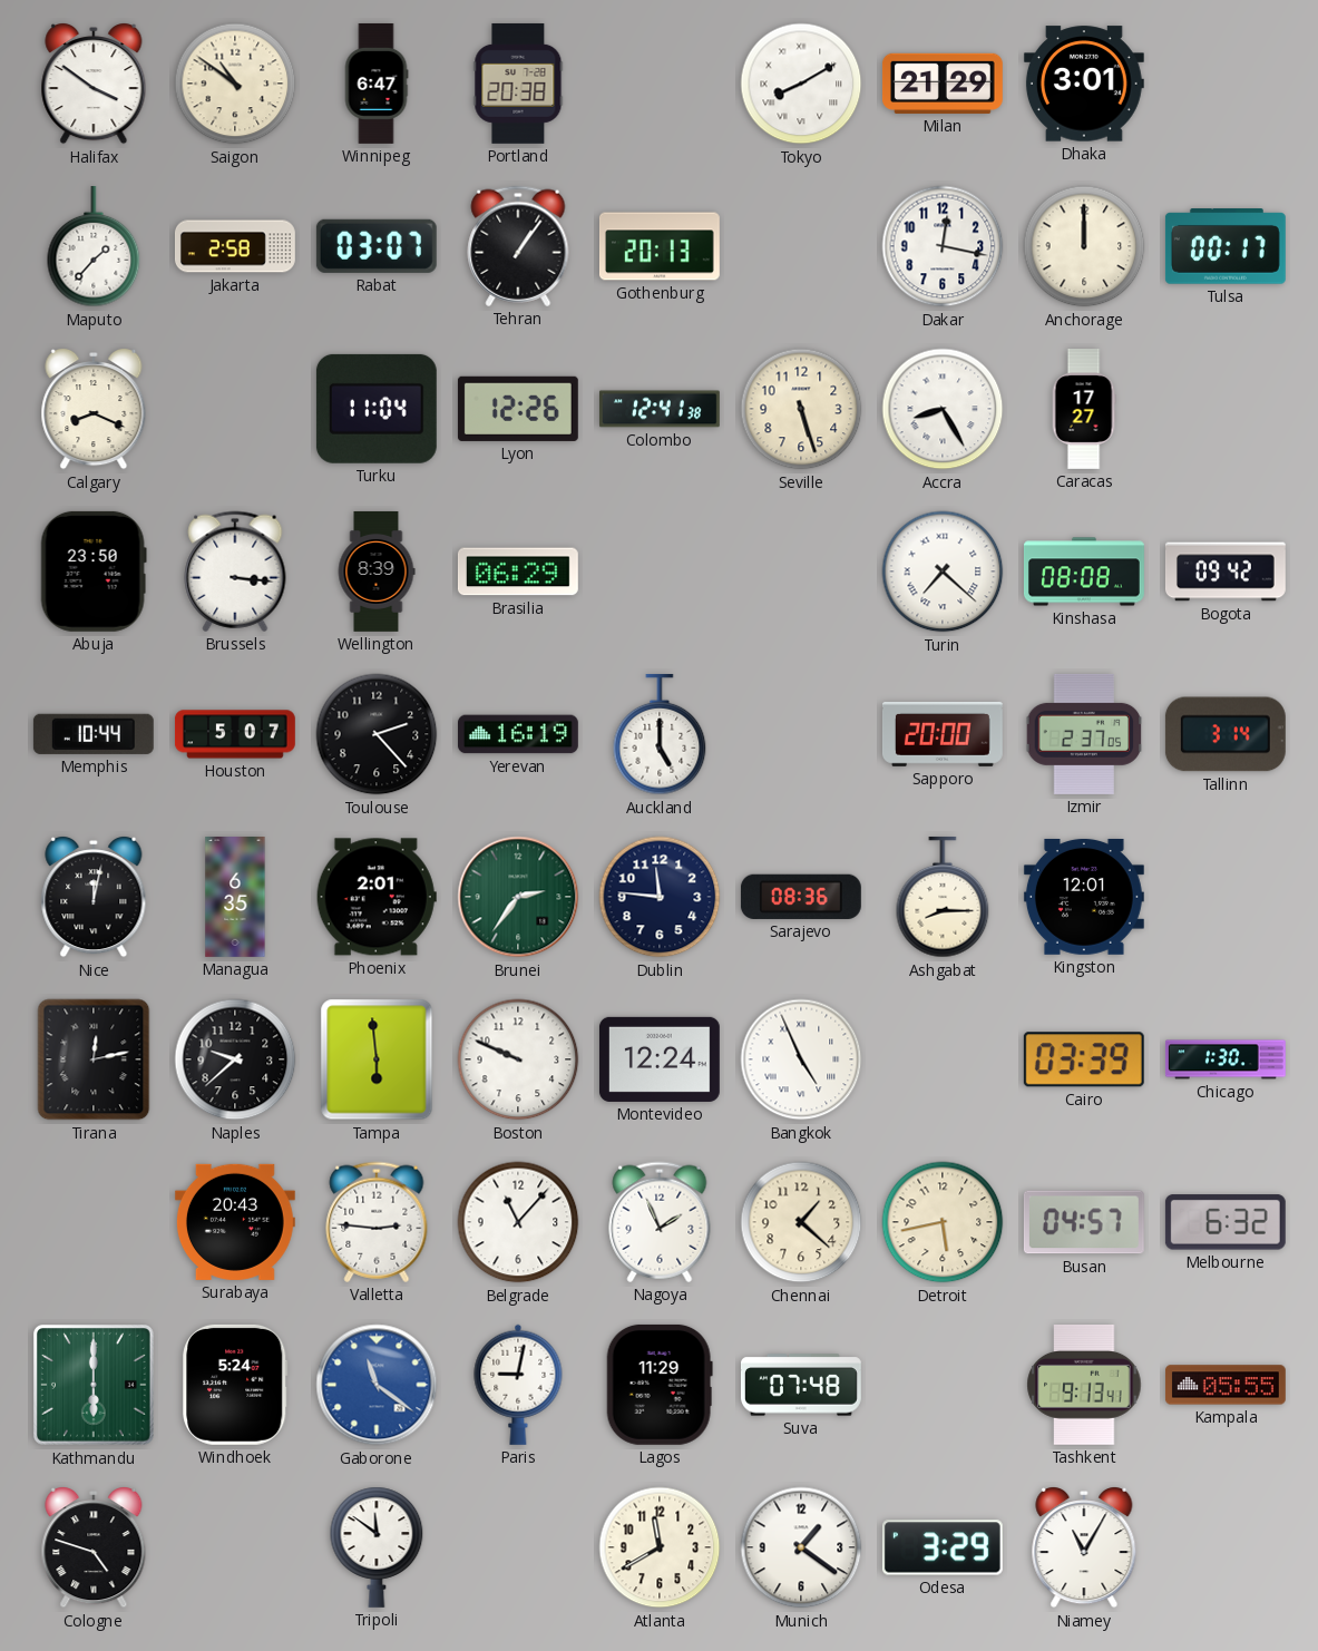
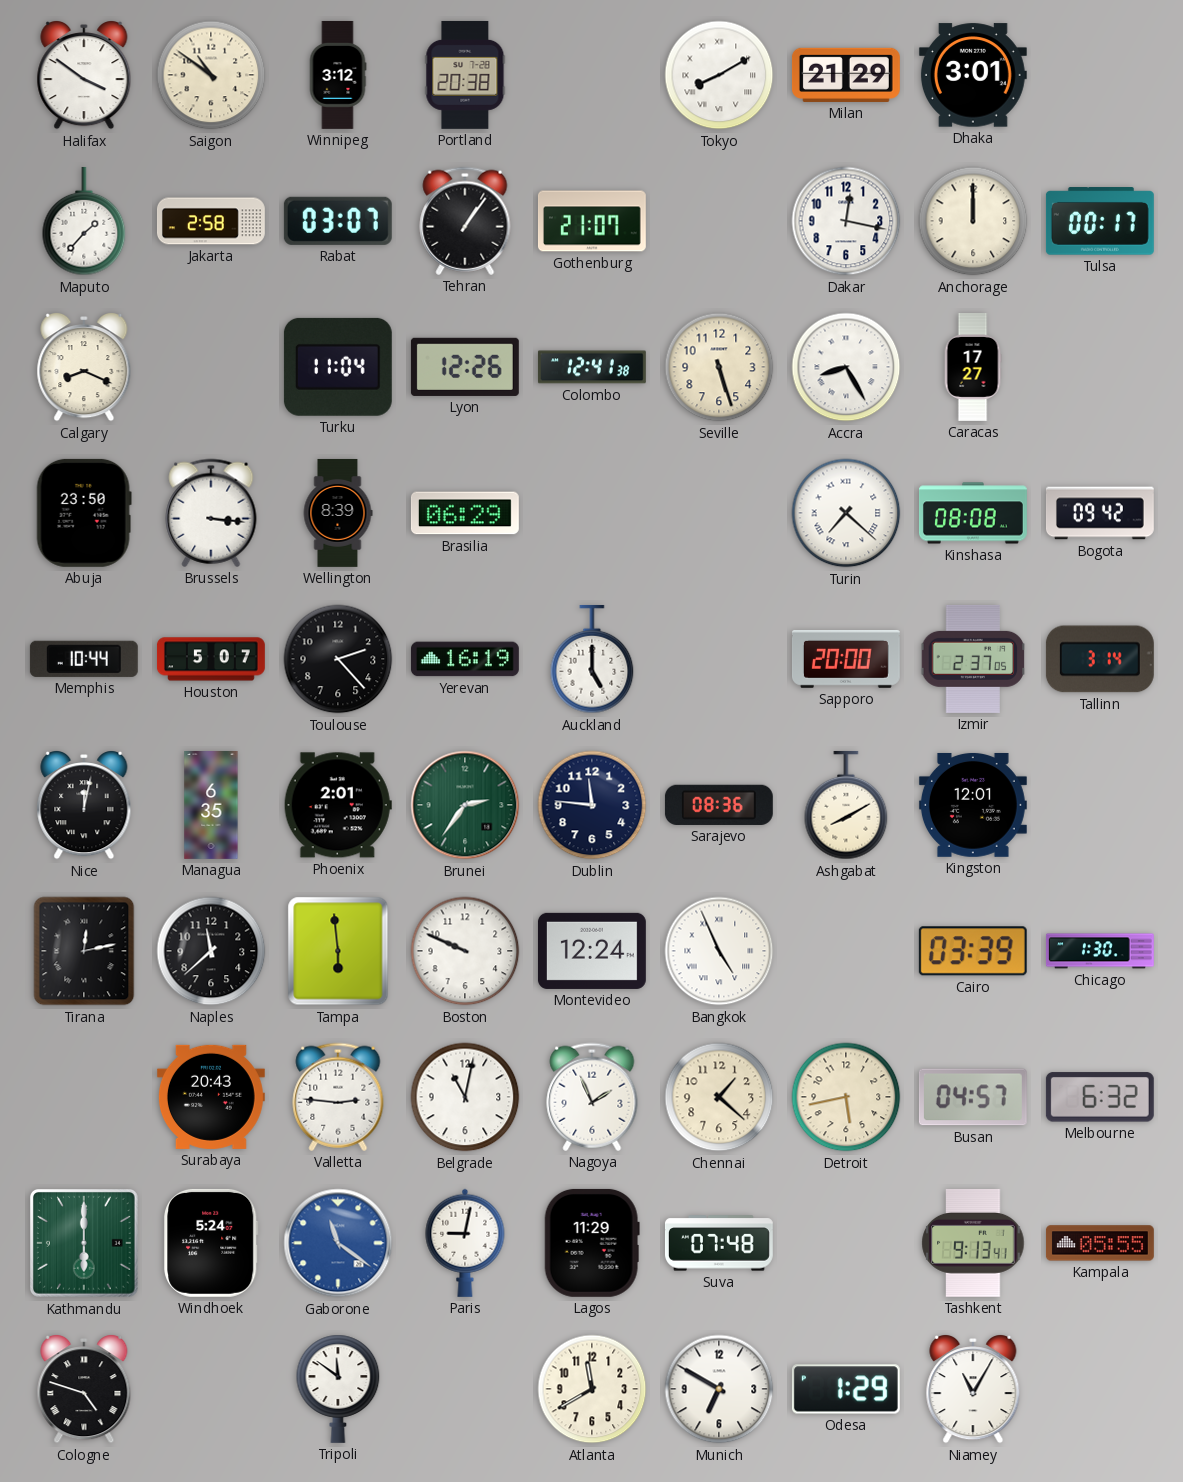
Winnipeg: 6:47 -> 3:12 (338, 75)
Gothenburg: 20:13 -> 21:07 (592, 221)
Ashgabat: 8:15 -> 8:10 (846, 805)
Naples: 9:38 -> 11:38 (211, 951)
Belgrade: 11:07 -> 11:02 (465, 1097)
Munich: 1:21 -> 6:50 (719, 1389)
Odesa: 3:29 -> 1:29 (846, 1389)
